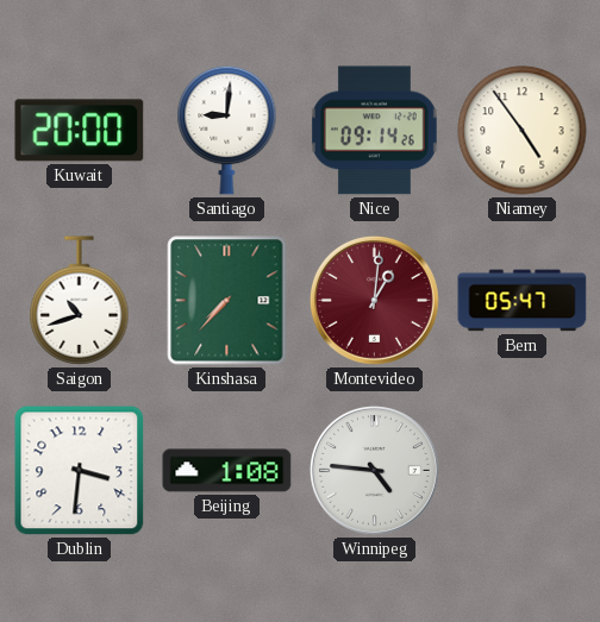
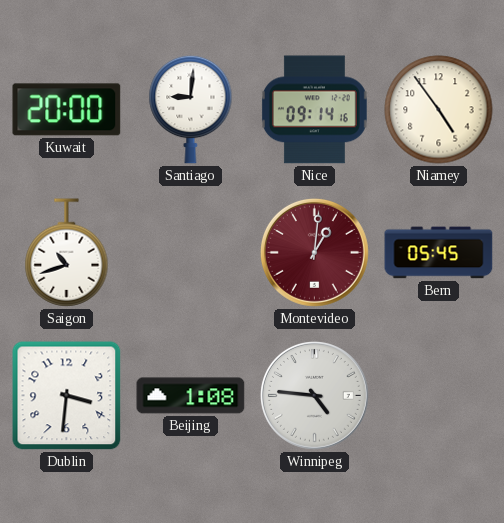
Nice: 09:14:26 -> 09:14:16 (314, 110)
Kinshasa: 7:37 -> none (227, 301)
Bern: 05:47 -> 05:45 (439, 253)
